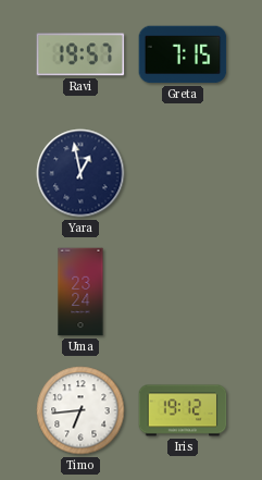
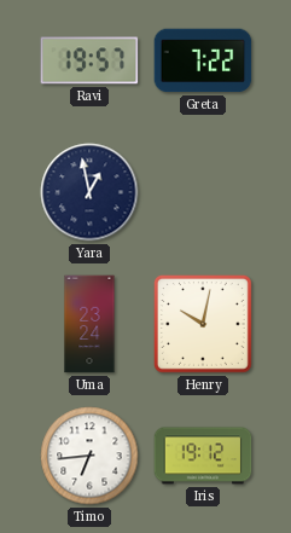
Greta: 7:15 -> 7:22 (203, 60)
Henry: none -> 10:02 (203, 324)
